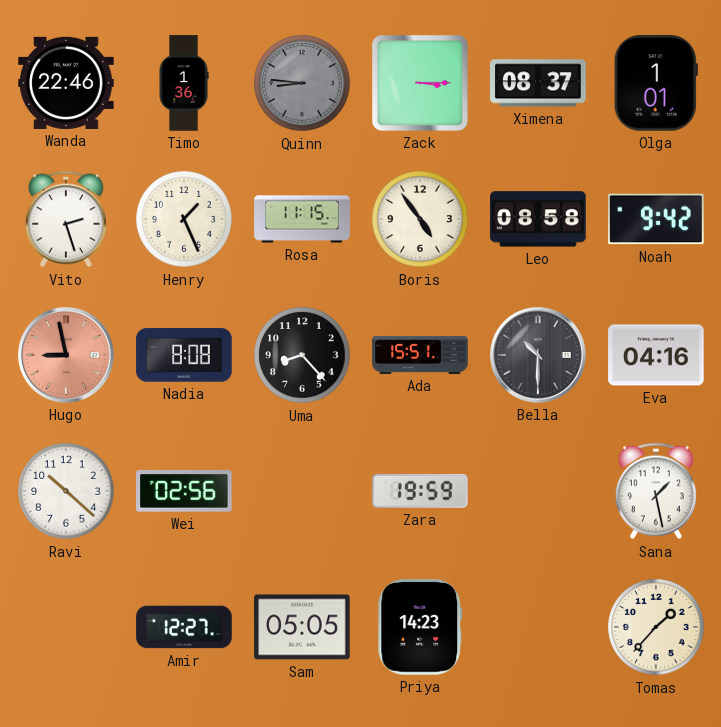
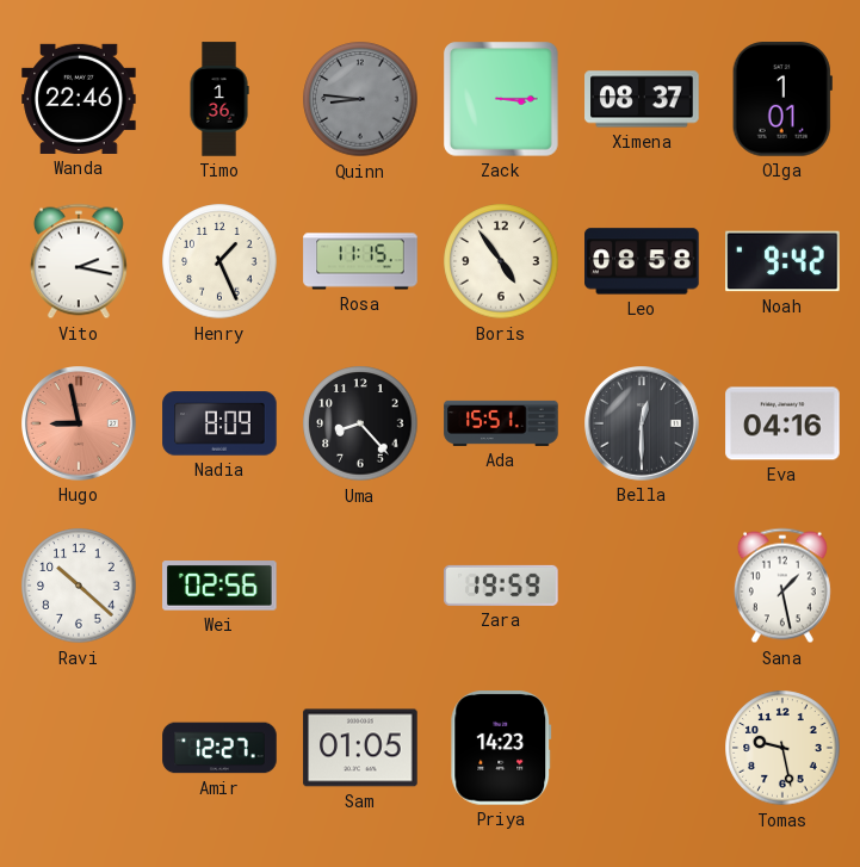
Vito: 2:27 -> 2:17 (79, 261)
Nadia: 8:08 -> 8:09 (219, 423)
Bella: 10:30 -> 12:30 (643, 425)
Sam: 05:05 -> 01:05 (360, 748)
Tomas: 1:37 -> 9:28 (782, 748)
